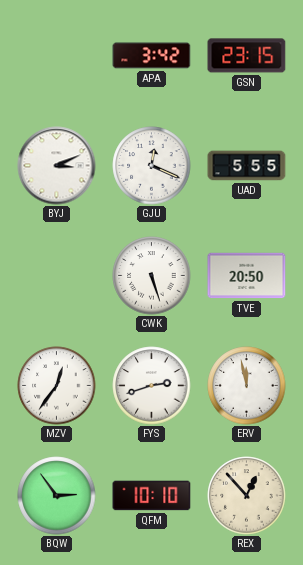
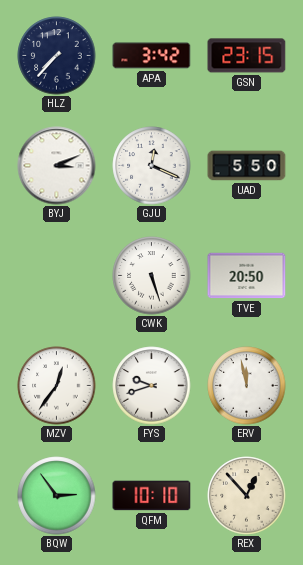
HLZ: none -> 7:37 (57, 56)
UAD: 5:55 -> 5:50 (247, 166)
FYS: 2:42 -> 9:42 (152, 386)
